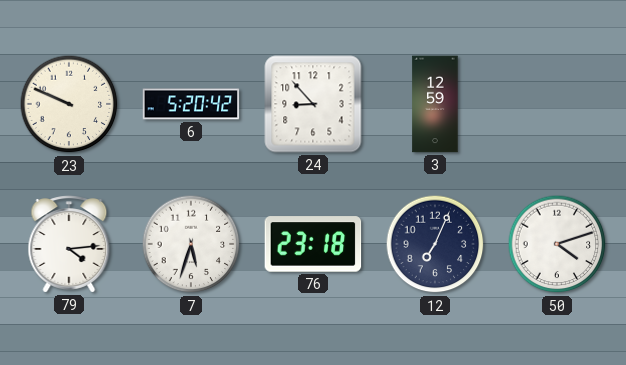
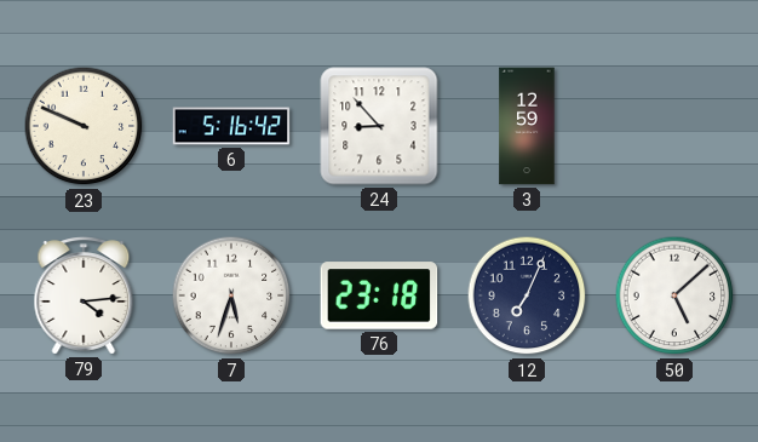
6: 5:20 -> 5:16 (231, 126)
50: 4:12 -> 5:08 (674, 295)
